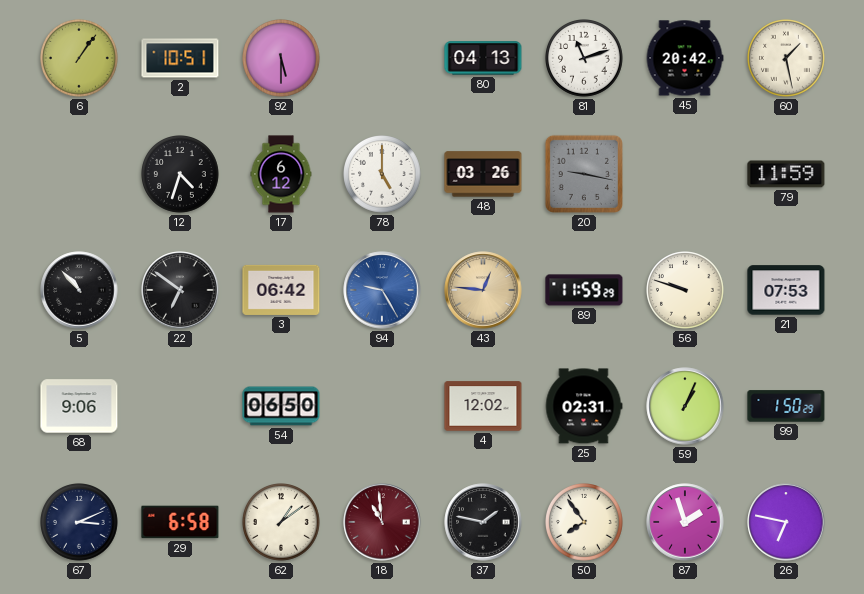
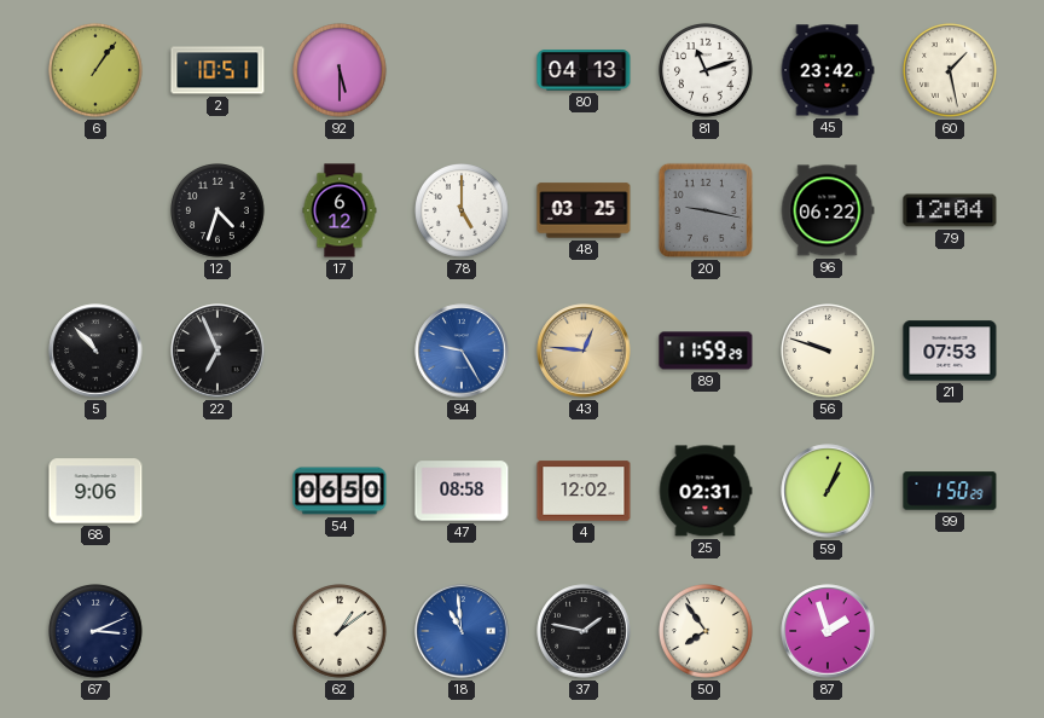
45: 20:42 -> 23:42 (828, 70)
48: 03:26 -> 03:25 (584, 210)
96: none -> 06:22 (828, 210)
79: 11:59 -> 12:04 (950, 210)
22: 6:51 -> 6:56 (217, 351)
3: 06:42 -> none (281, 290)
47: none -> 08:58 (462, 491)
29: 6:58 -> none (180, 522)
18 dial: burgundy -> blue (462, 631)
26: 6:47 -> none (786, 522)
